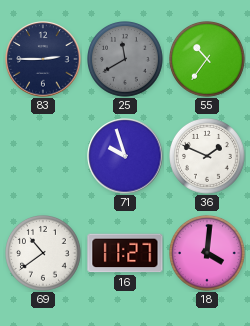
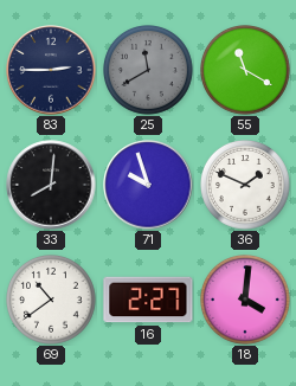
55: 10:36 -> 11:20 (246, 71)
33: none -> 8:01 (51, 185)
16: 11:27 -> 2:27 (148, 300)
